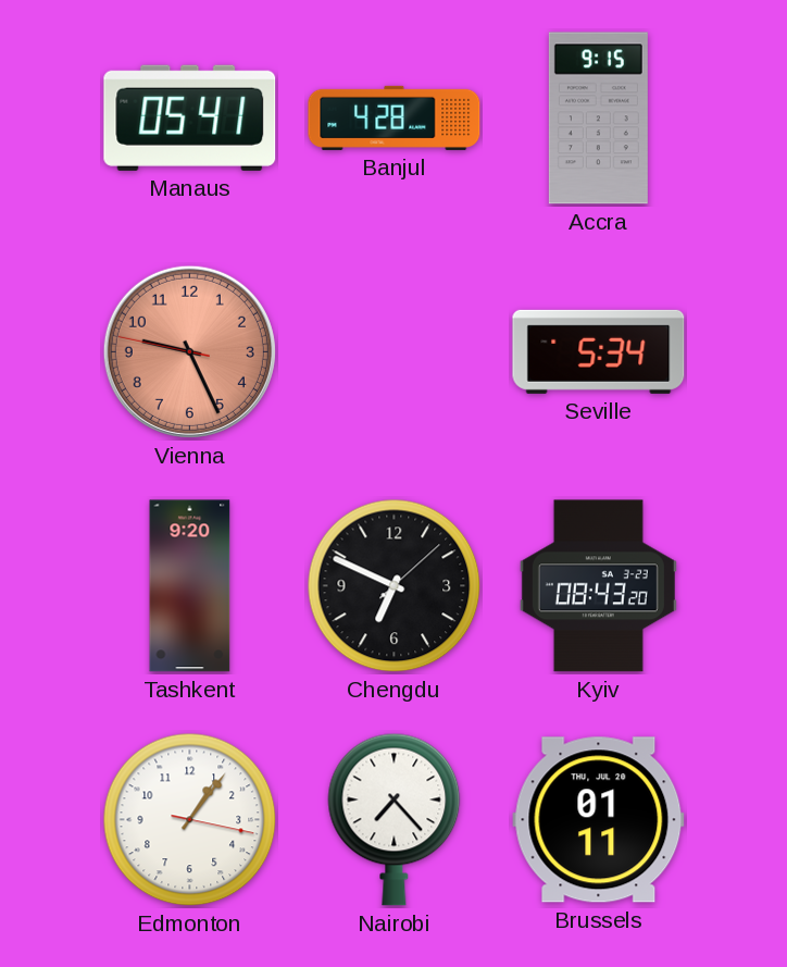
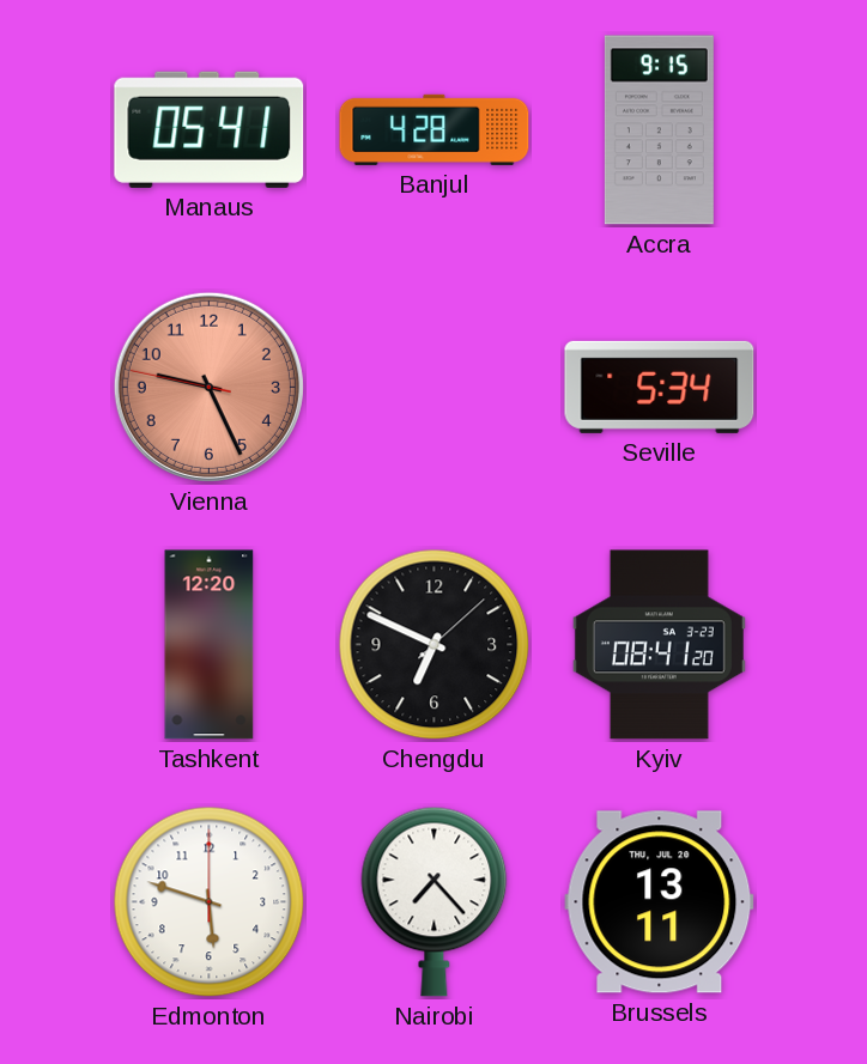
Tashkent: 9:20 -> 12:20 (210, 645)
Kyiv: 08:43 -> 08:41 (659, 645)
Edmonton: 1:06 -> 5:48 (210, 902)
Brussels: 01:11 -> 13:11 (660, 902)
